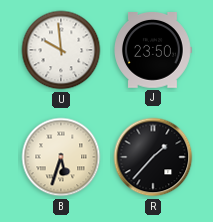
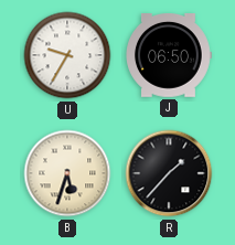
U: 9:59 -> 9:35 (67, 55)
J: 23:50 -> 06:50 (169, 56)
